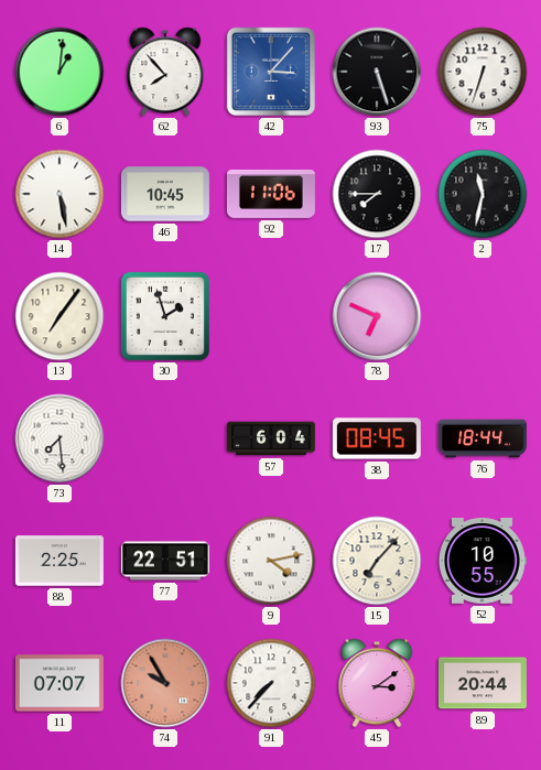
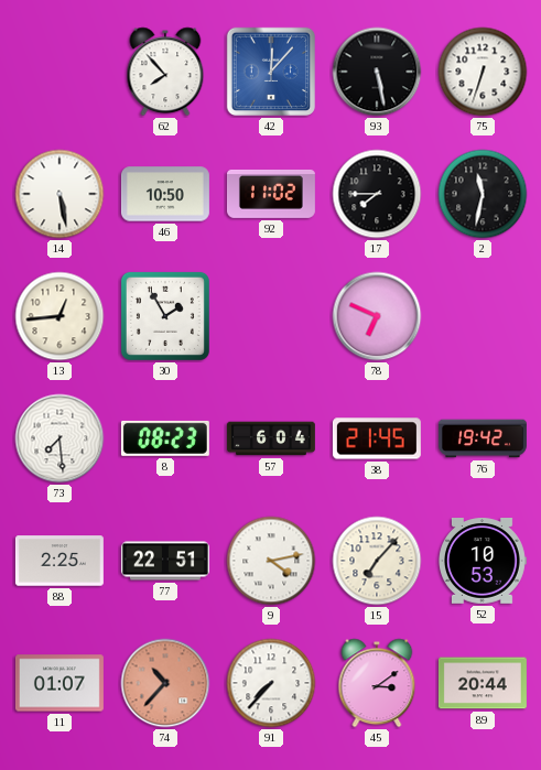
6: 1:01 -> none (59, 72)
42: 3:07 -> 12:07 (271, 72)
93: 5:27 -> 5:28 (377, 72)
46: 10:45 -> 10:50 (165, 194)
92: 11:06 -> 11:02 (271, 194)
13: 7:06 -> 12:44 (59, 316)
30: 1:57 -> 1:55 (165, 316)
8: none -> 08:23 (165, 438)
38: 08:45 -> 21:45 (377, 438)
76: 18:44 -> 19:42 (483, 438)
52: 10:55 -> 10:53 (483, 562)
11: 07:07 -> 01:07 (59, 683)
74: 9:55 -> 10:37 (165, 683)
